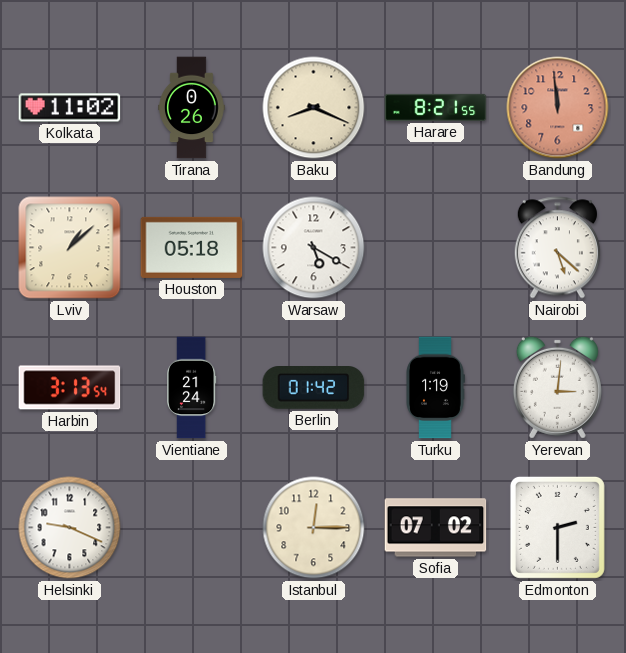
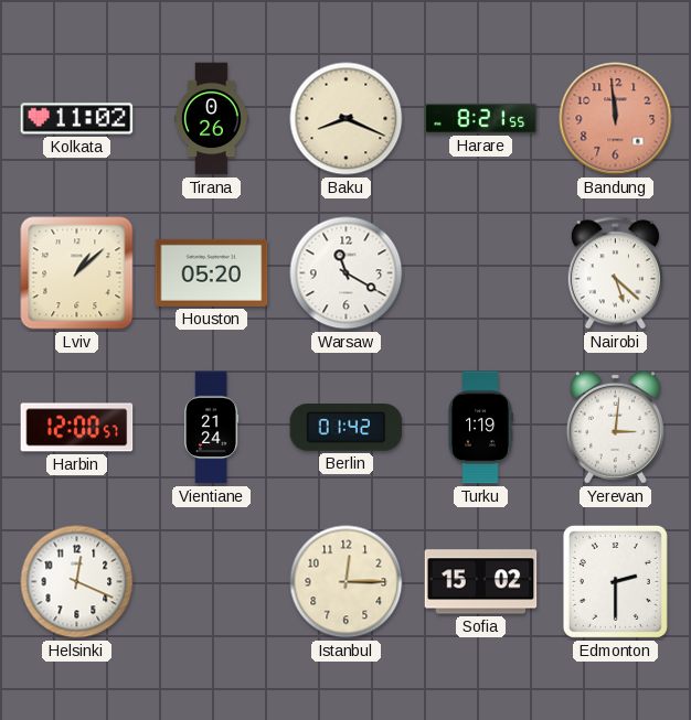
Houston: 05:18 -> 05:20 (212, 272)
Warsaw: 5:20 -> 11:20 (347, 273)
Harbin: 3:13 -> 12:00 (77, 428)
Helsinki: 9:19 -> 12:19 (77, 582)
Sofia: 07:02 -> 15:02 (481, 582)
